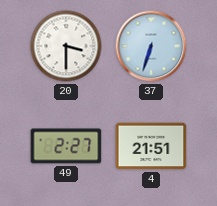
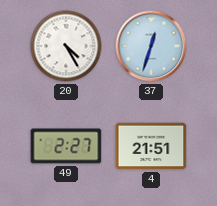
20: 3:30 -> 4:25 (66, 46)
37: 6:33 -> 12:33 (151, 46)
